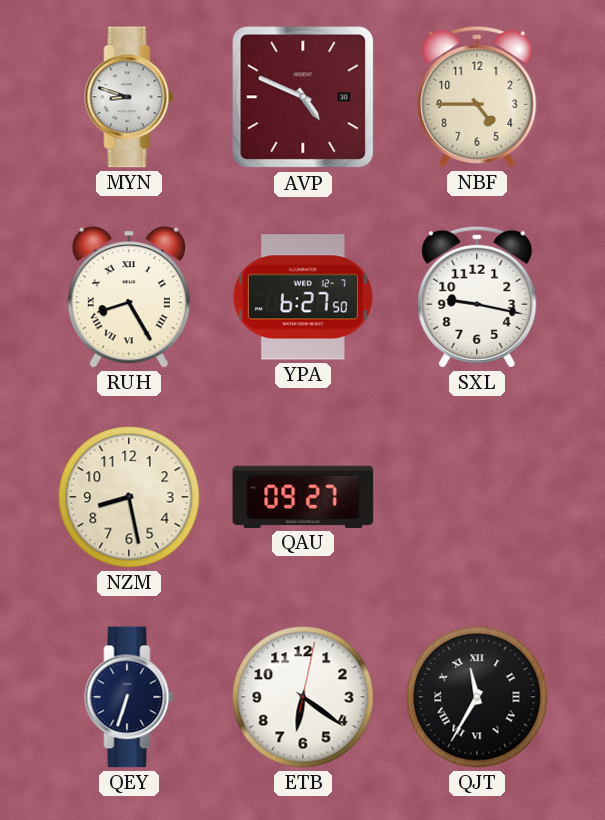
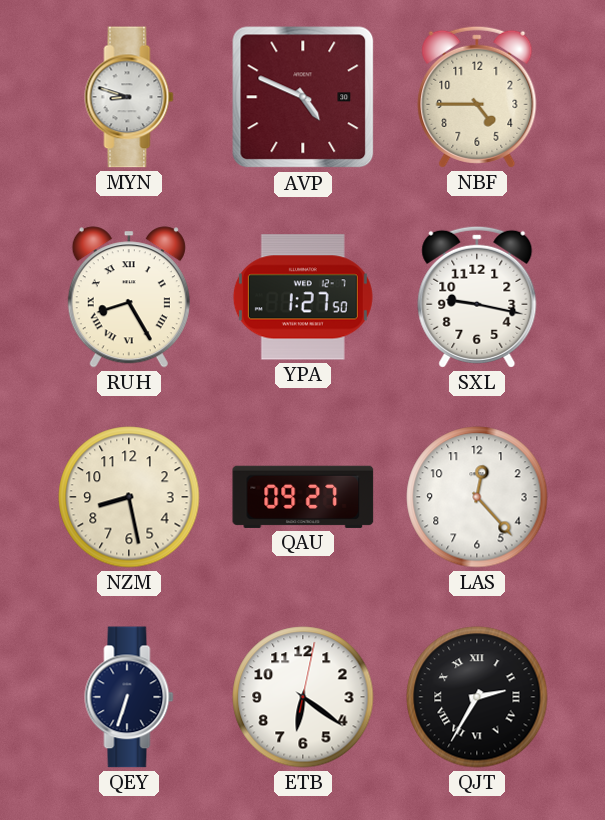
YPA: 6:27 -> 1:27 (303, 297)
LAS: none -> 12:23 (477, 497)
QJT: 11:35 -> 2:35 (477, 697)
